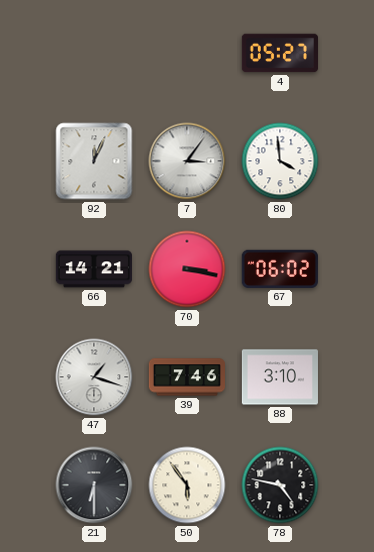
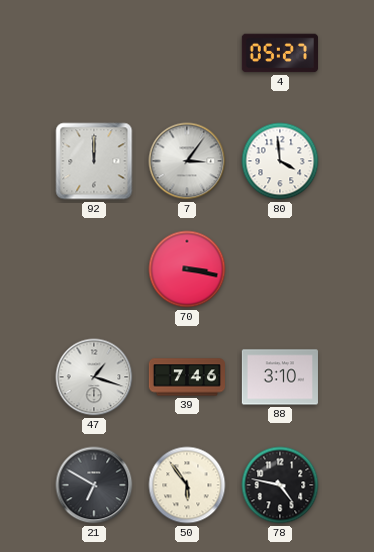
92: 12:04 -> 12:00 (94, 161)
66: 14:21 -> none (93, 269)
67: 06:02 -> none (280, 269)
21: 6:30 -> 6:50 (94, 485)
